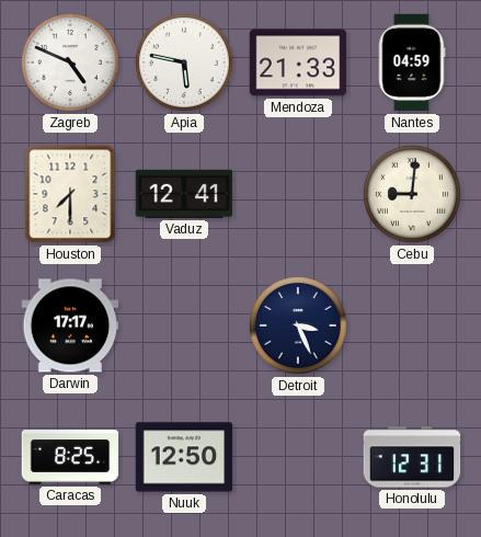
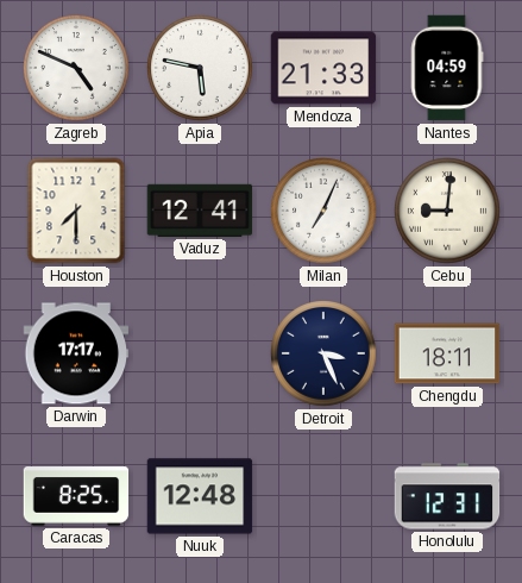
Milan: none -> 7:04 (325, 212)
Chengdu: none -> 18:11 (447, 353)
Nuuk: 12:50 -> 12:48 (200, 496)
